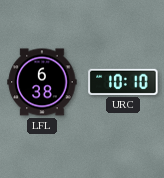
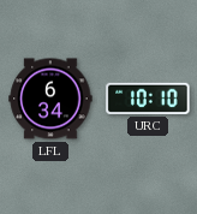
LFL: 6:38 -> 6:34 (50, 99)
